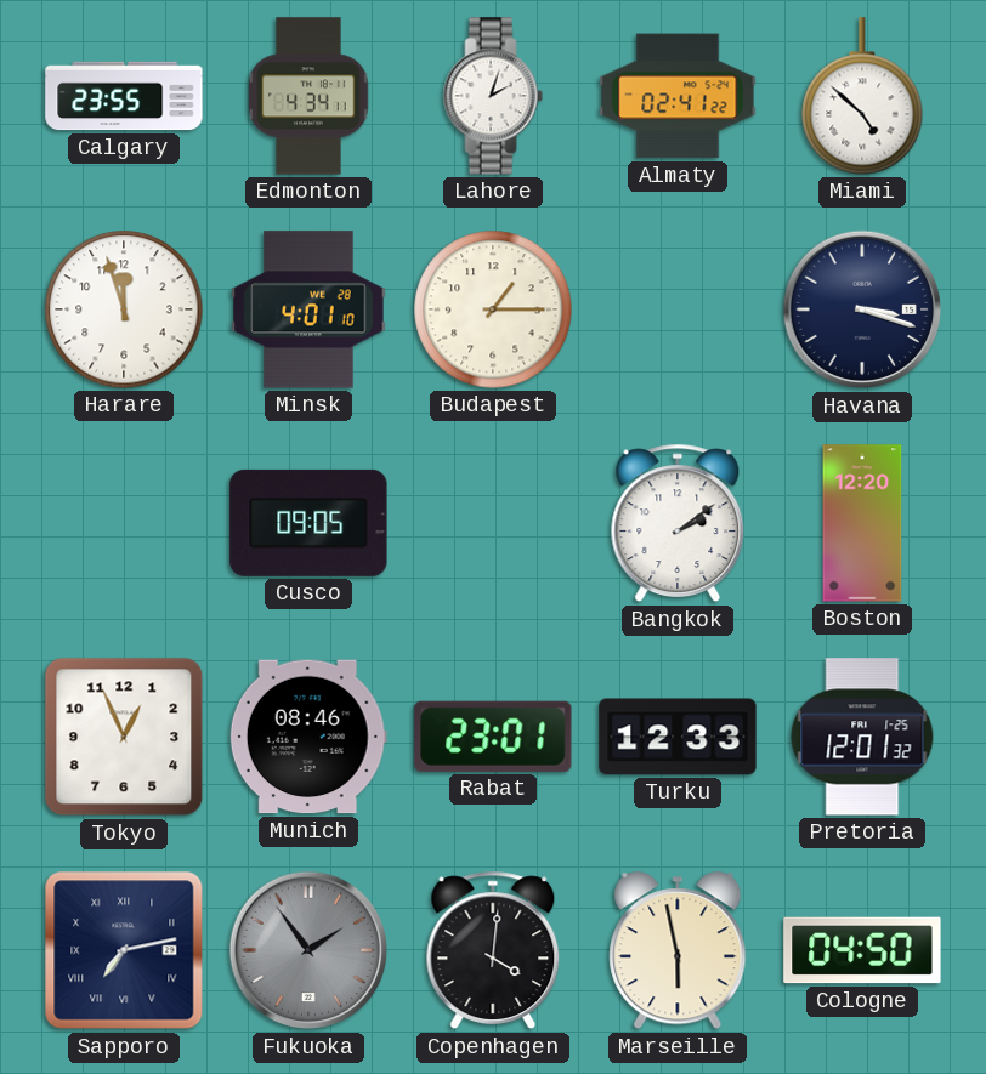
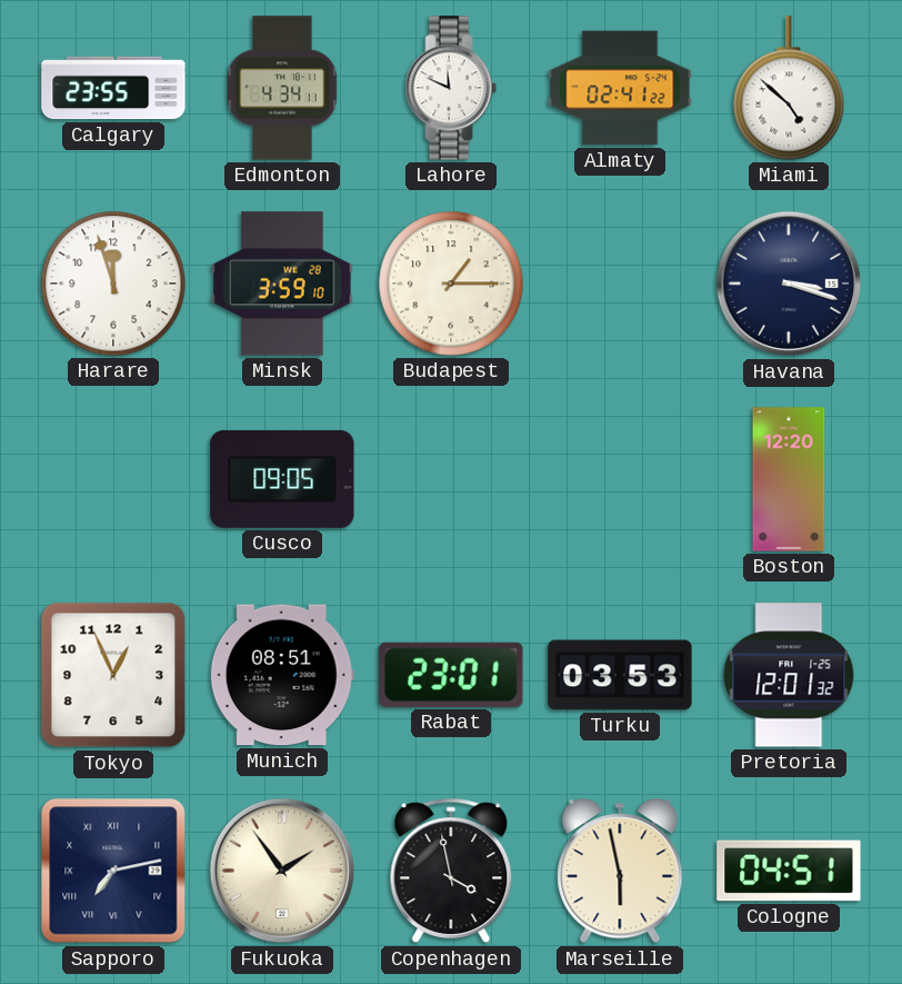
Lahore: 2:03 -> 11:49 (451, 88)
Minsk: 4:01 -> 3:59 (282, 284)
Bangkok: 2:09 -> none (678, 523)
Munich: 08:46 -> 08:51 (282, 675)
Turku: 12:33 -> 03:53 (620, 675)
Fukuoka dial: grey -> cream (282, 871)
Copenhagen: 4:01 -> 3:58 (451, 871)
Cologne: 04:50 -> 04:51 (789, 871)
